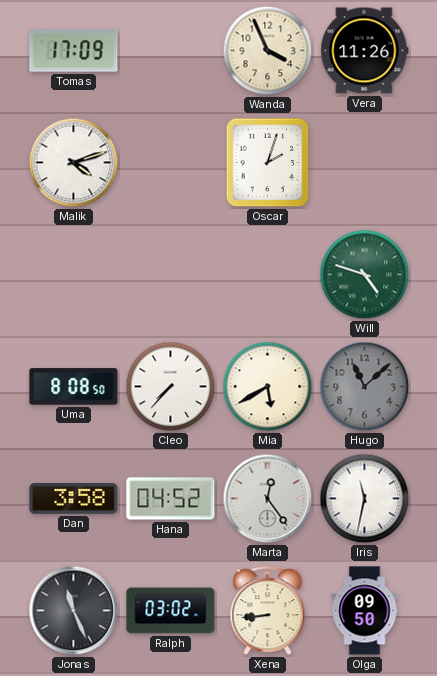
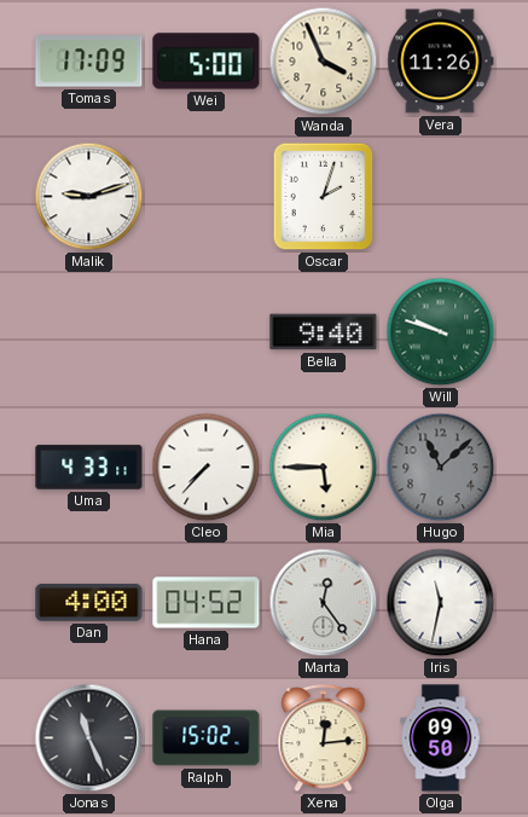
Wei: none -> 5:00 (207, 62)
Malik: 4:12 -> 9:12 (89, 197)
Bella: none -> 9:40 (324, 332)
Will: 4:48 -> 9:48 (441, 332)
Uma: 8:08 -> 4:33 (89, 468)
Mia: 5:40 -> 5:45 (324, 468)
Dan: 3:58 -> 4:00 (89, 603)
Ralph: 03:02 -> 15:02 (207, 738)
Xena: 8:44 -> 12:14 (324, 738)
